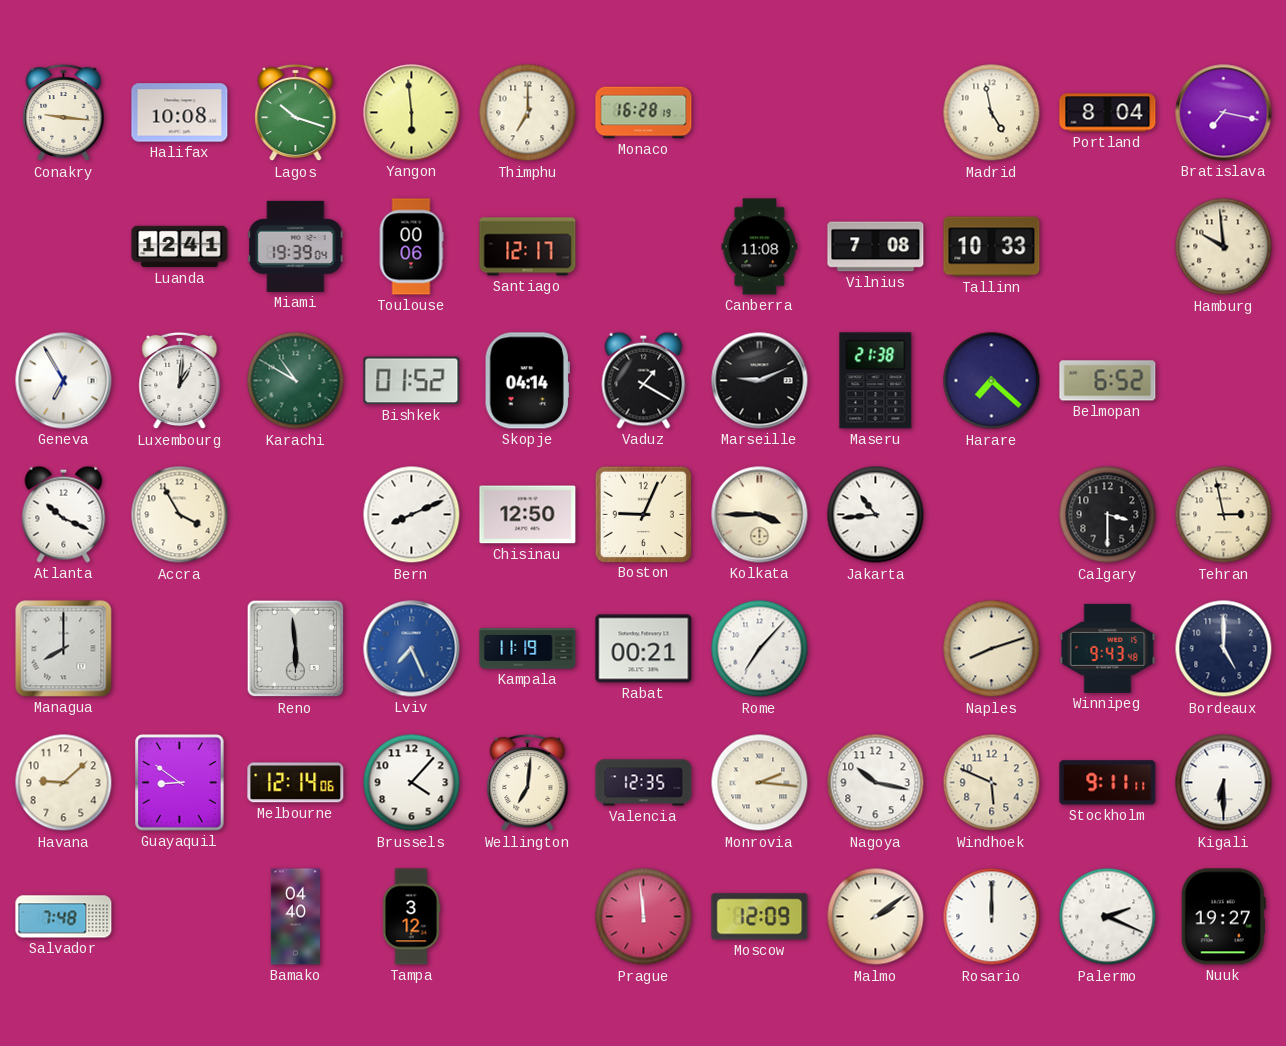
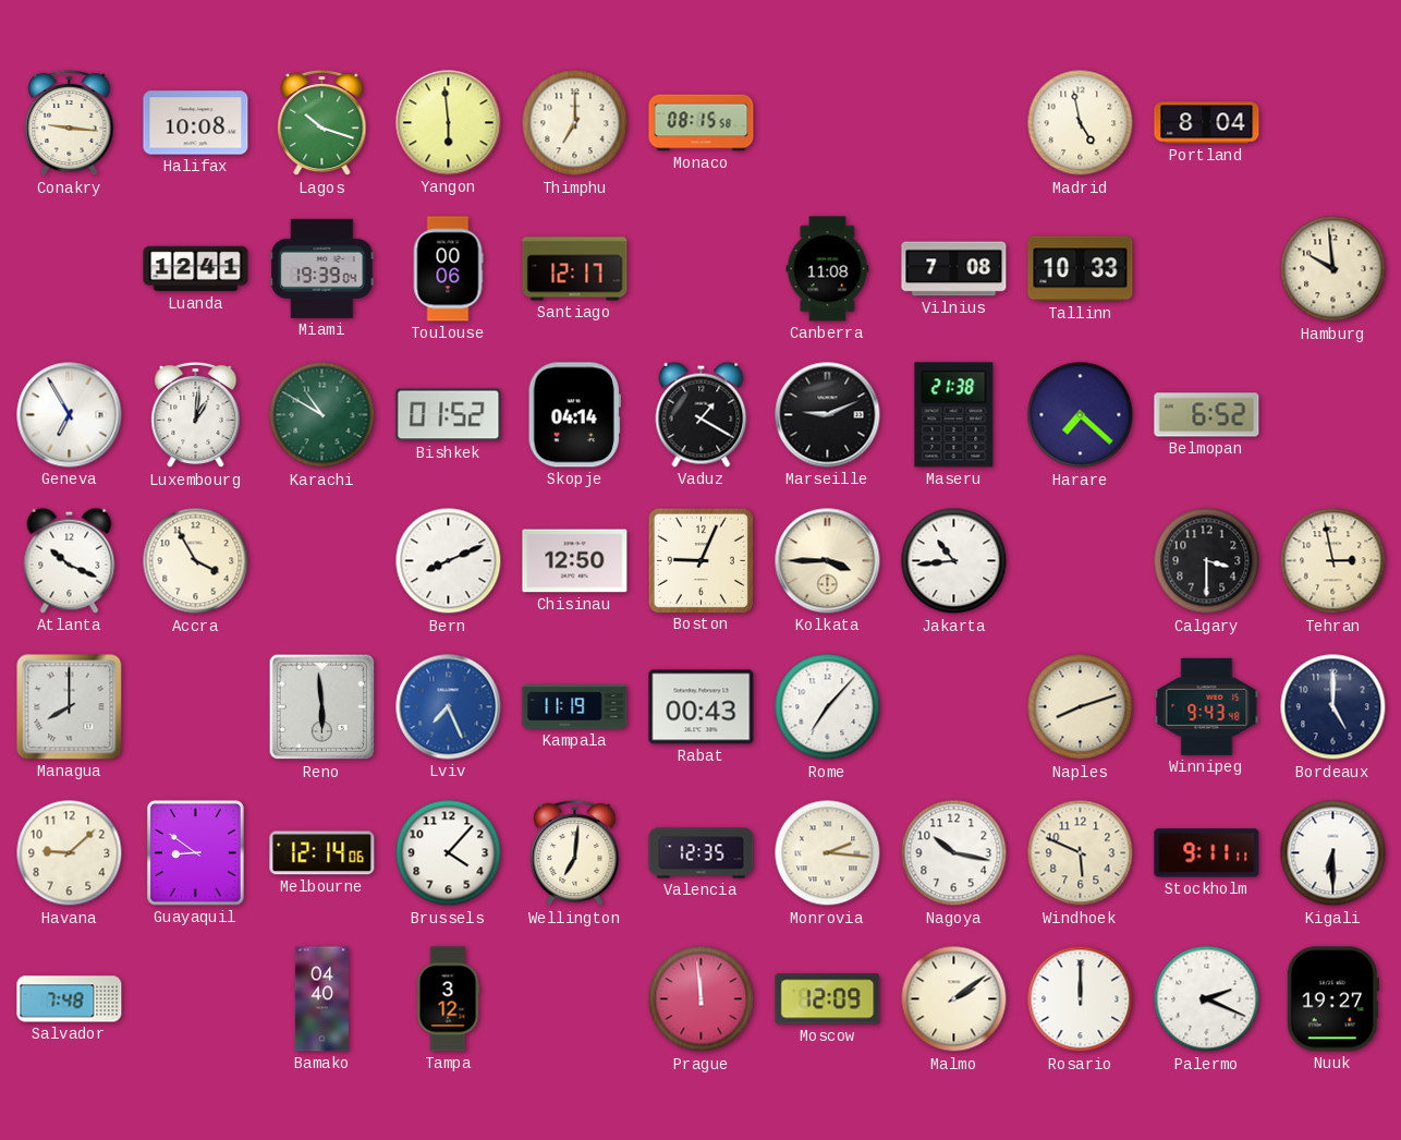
Monaco: 16:28 -> 08:15 (702, 123)
Bratislava: 7:17 -> none (1224, 113)
Rabat: 00:21 -> 00:43 (702, 707)
